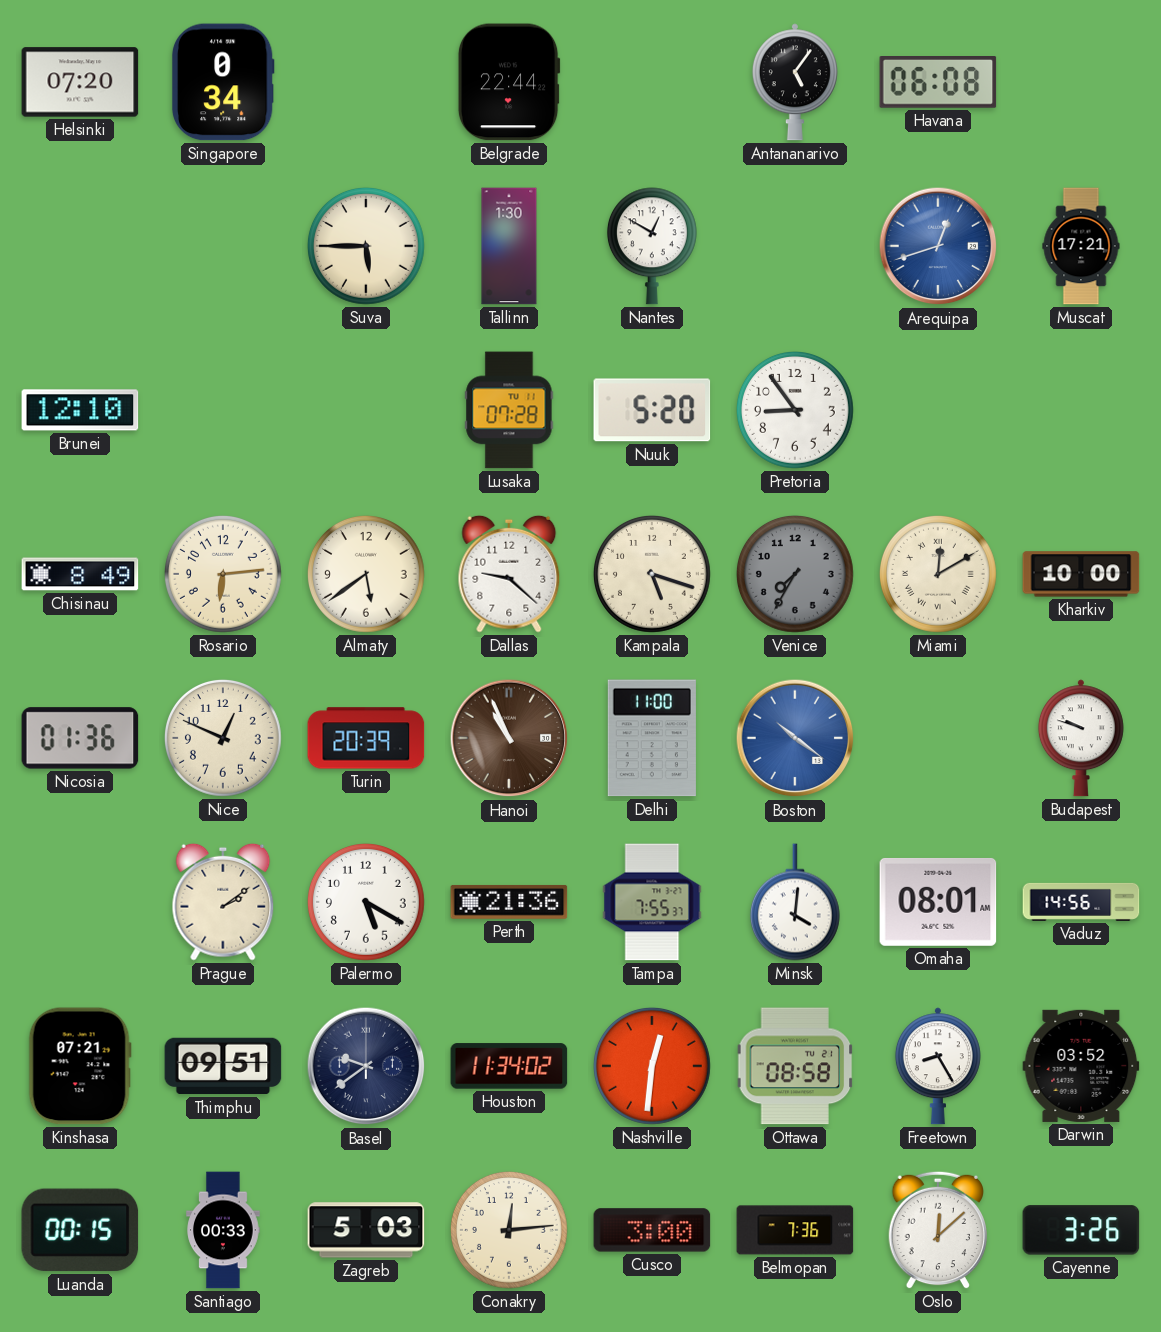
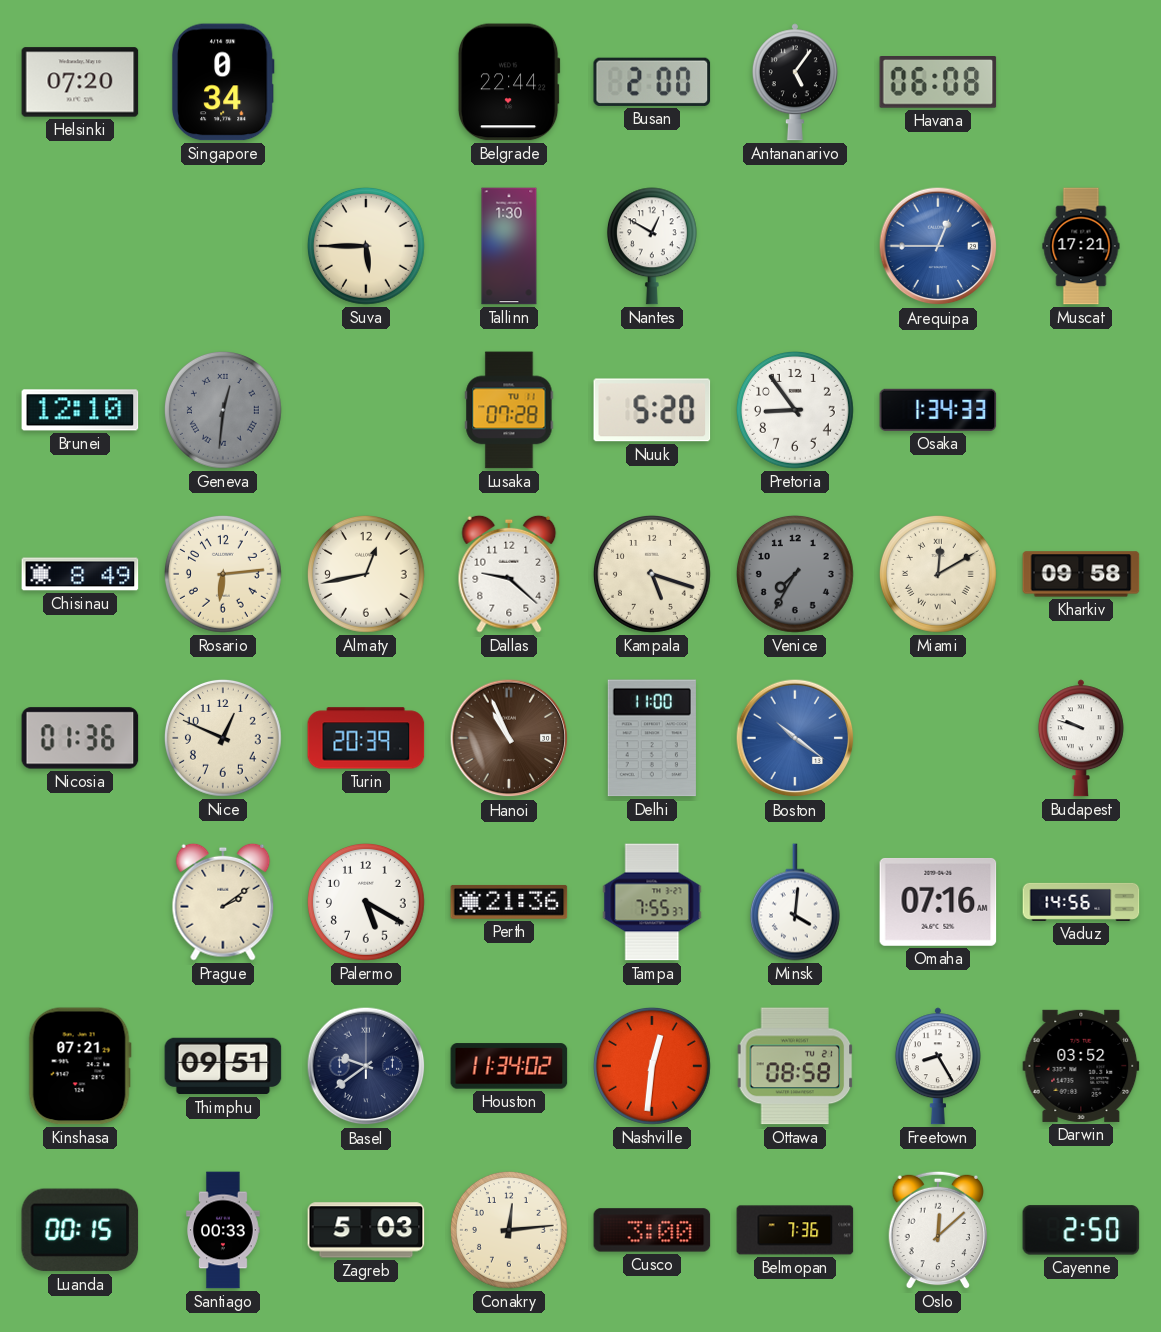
Busan: none -> 2:00 (652, 82)
Arequipa: 12:42 -> 12:45 (938, 246)
Geneva: none -> 12:31 (223, 410)
Osaka: none -> 1:34 (938, 410)
Almaty: 5:39 -> 12:43 (366, 574)
Kharkiv: 10:00 -> 09:58 (1081, 574)
Omaha: 08:01 -> 07:16 (938, 902)
Cayenne: 3:26 -> 2:50 (1081, 1230)
